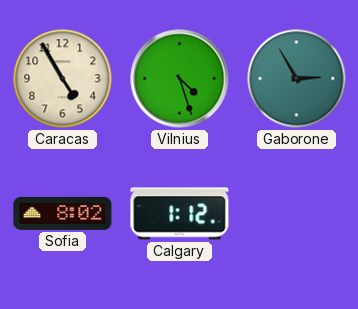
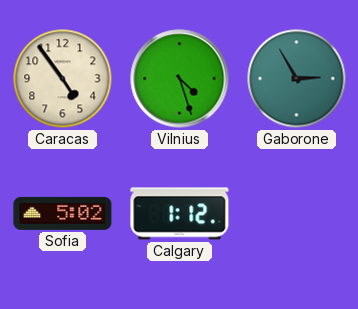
Caracas: 4:55 -> 4:54 (63, 79)
Sofia: 8:02 -> 5:02 (63, 213)
